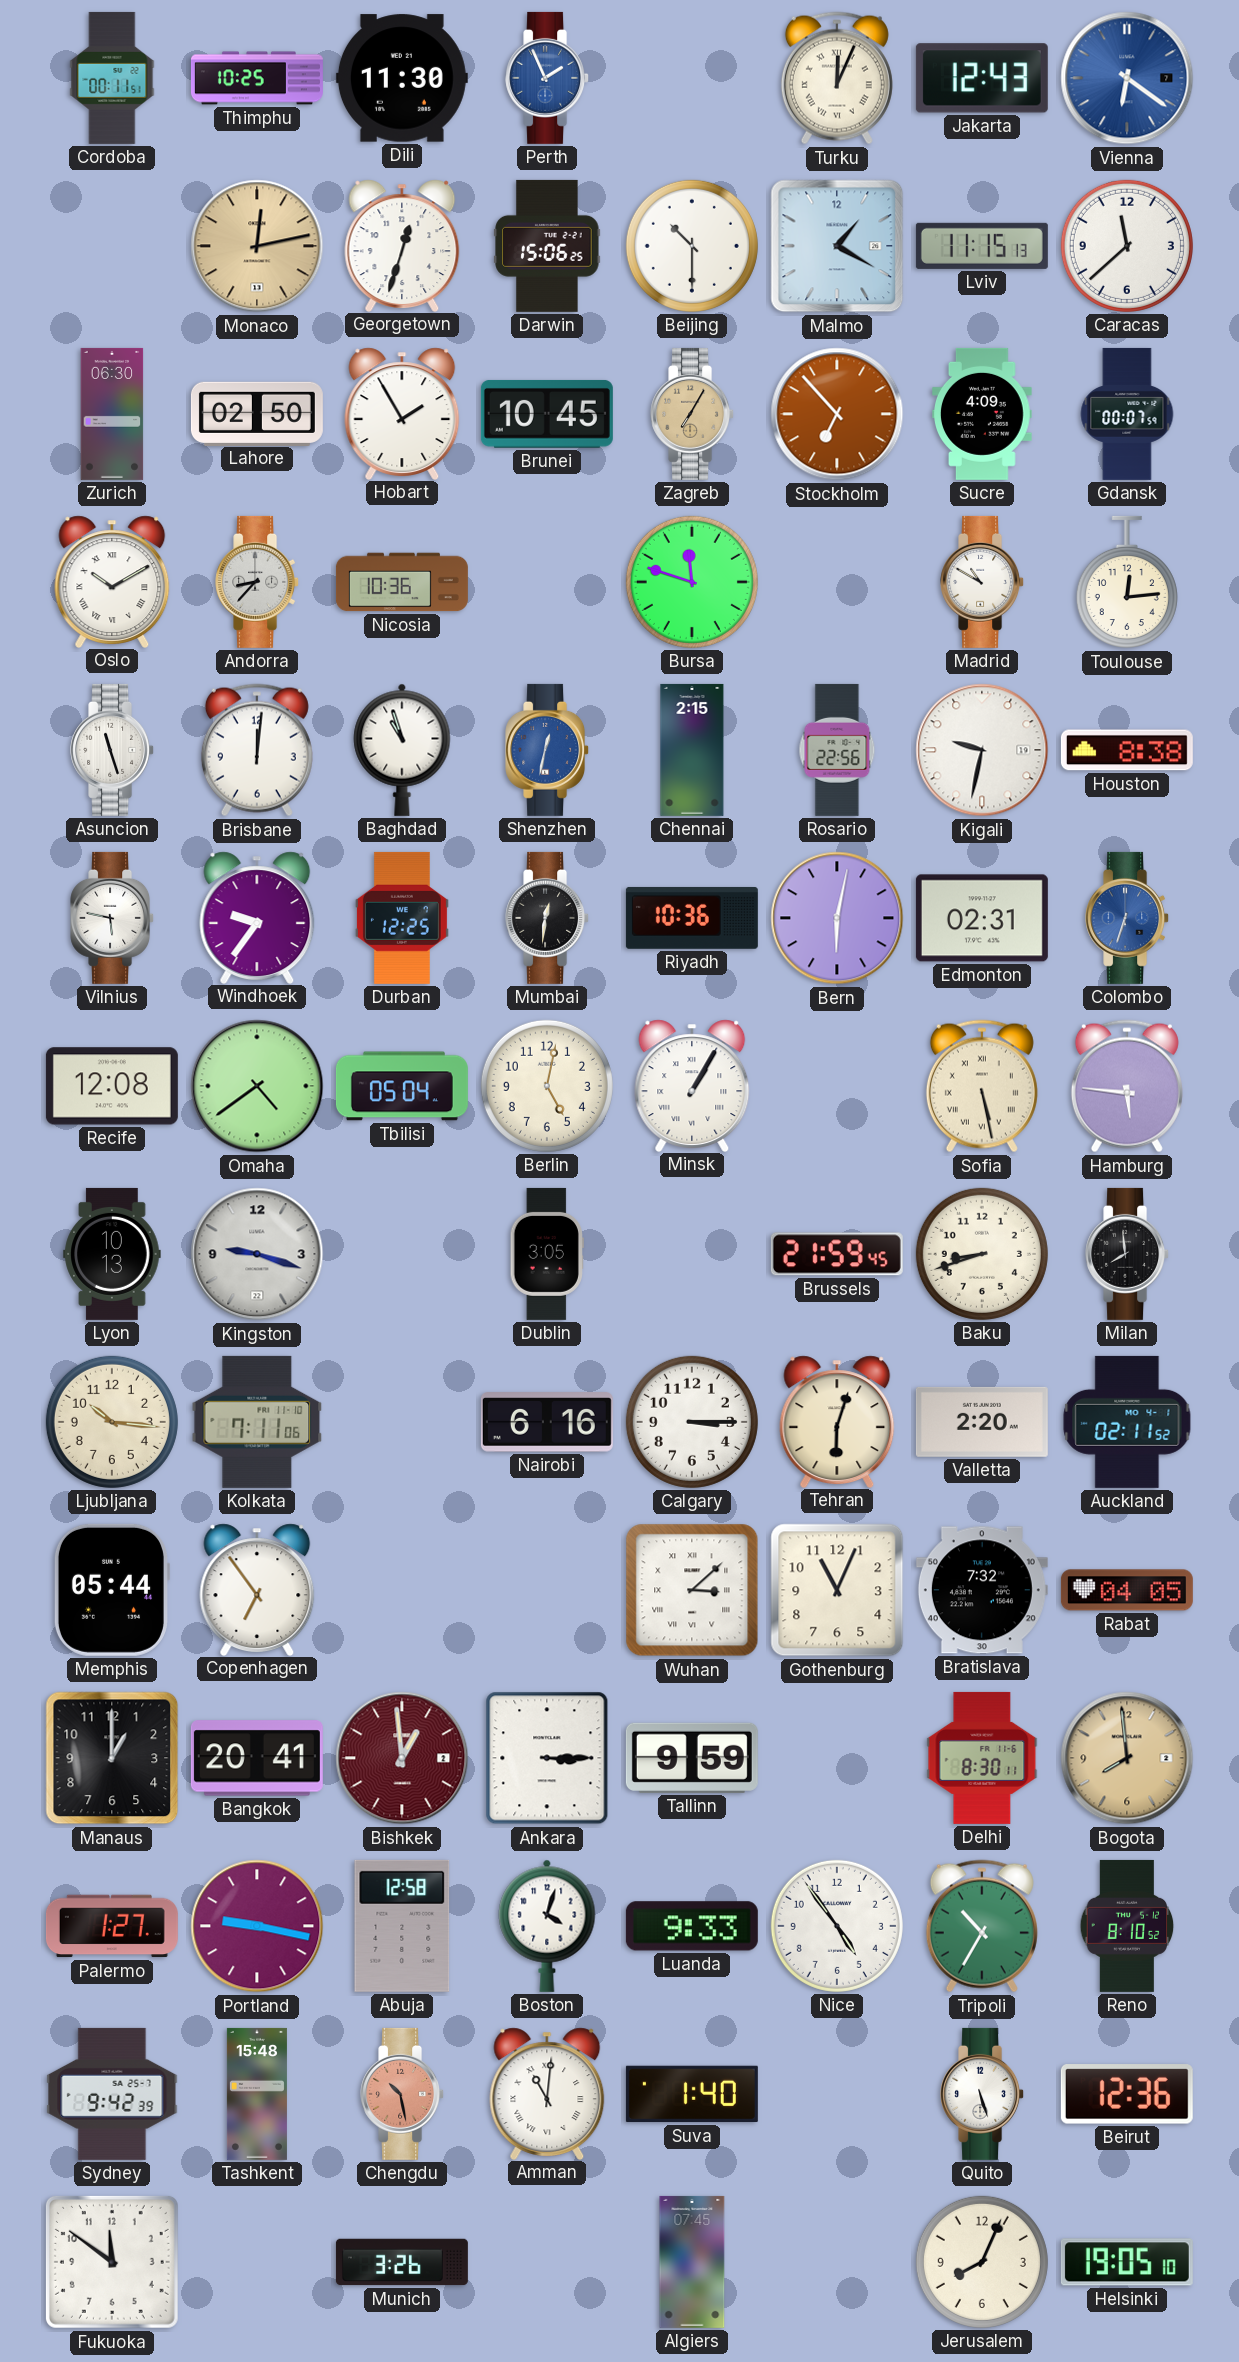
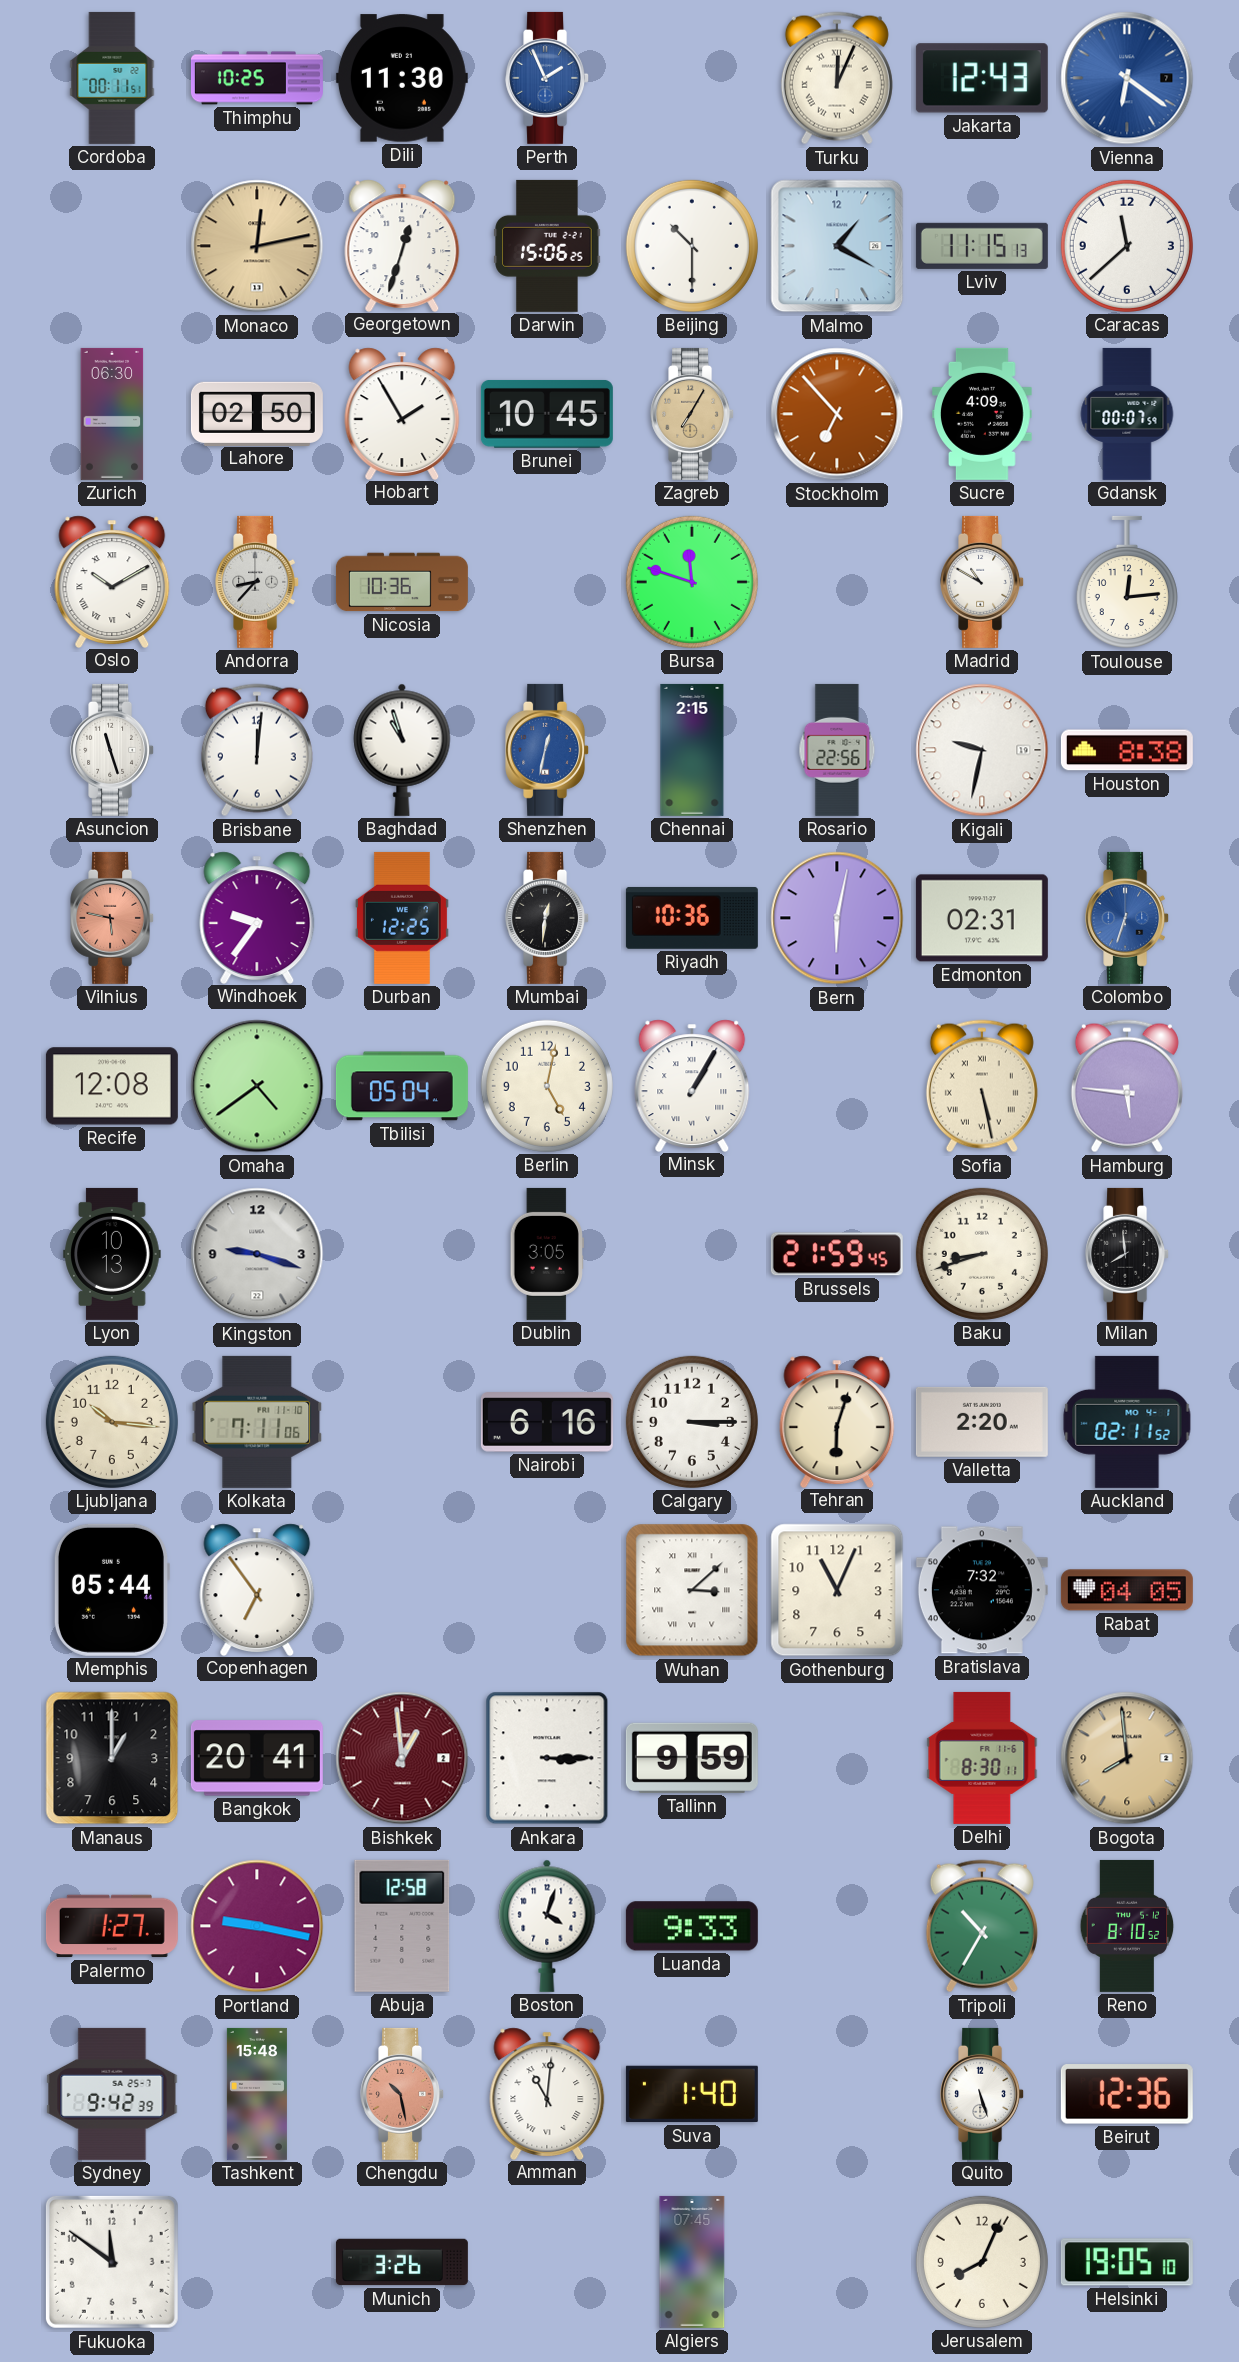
Vilnius dial: white -> salmon (113, 918)
Nice: 4:54 -> none (837, 1926)
